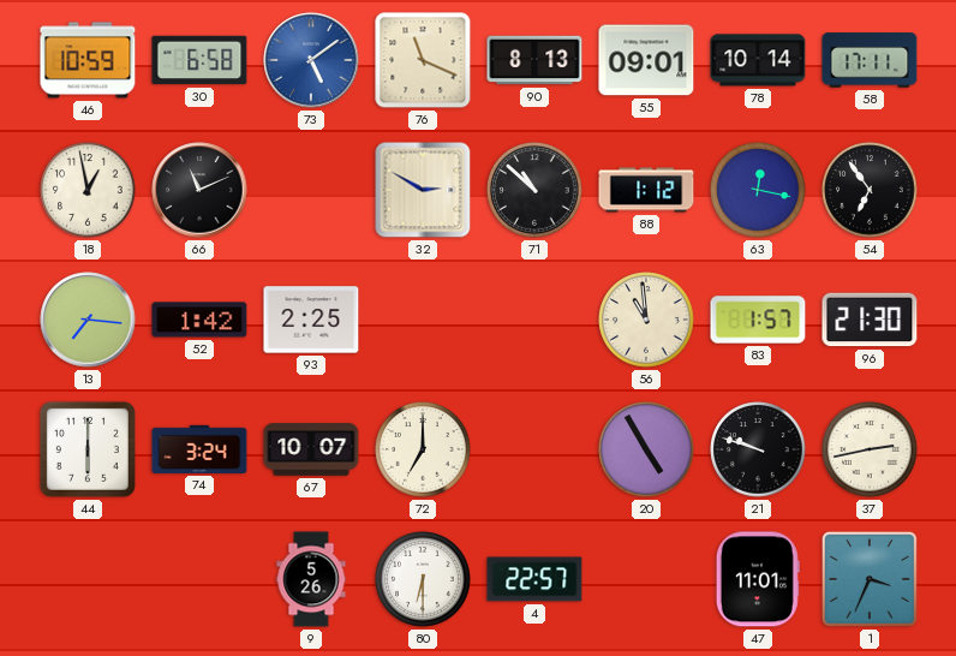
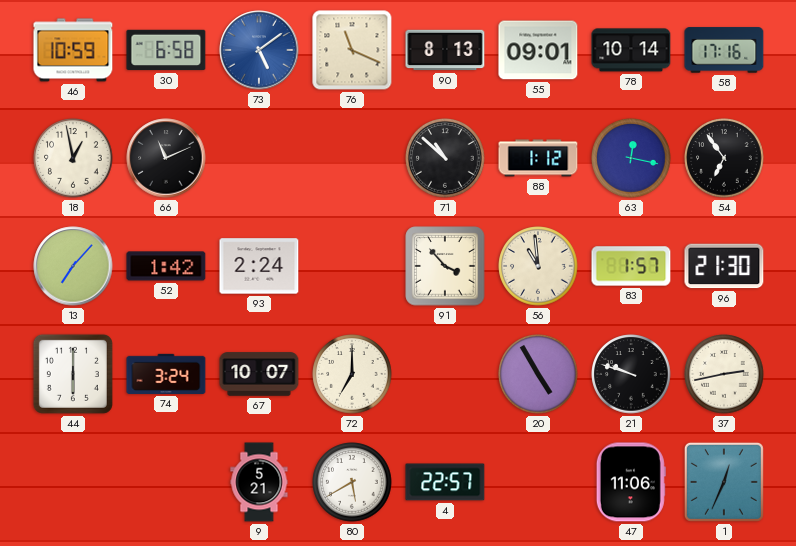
58: 17:11 -> 17:16 (724, 50)
32: 2:50 -> none (423, 190)
13: 7:16 -> 7:07 (73, 266)
93: 2:25 -> 2:24 (259, 266)
91: none -> 3:53 (445, 266)
9: 5:26 -> 5:21 (259, 482)
80: 6:30 -> 5:40 (352, 482)
47: 11:01 -> 11:06 (631, 482)
1: 3:34 -> 12:34 (724, 482)
